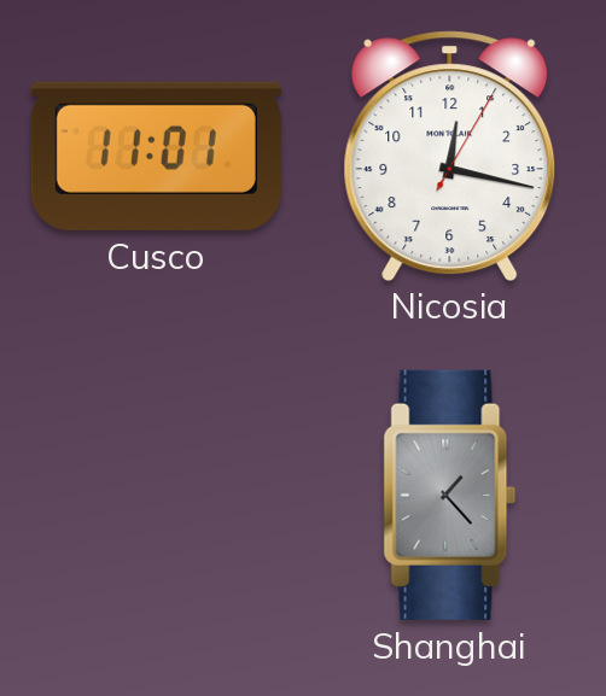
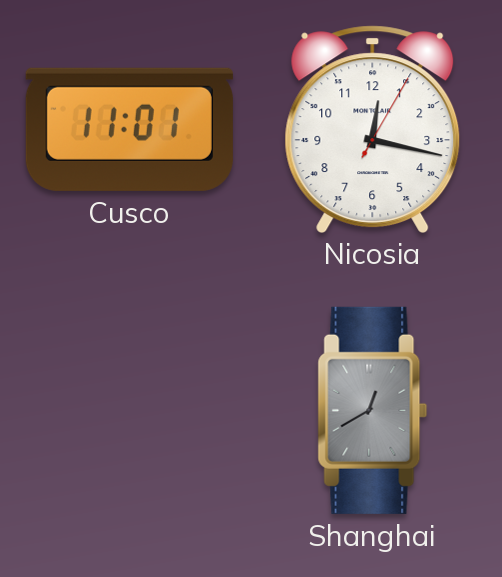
Shanghai: 1:23 -> 12:40 (373, 410)
